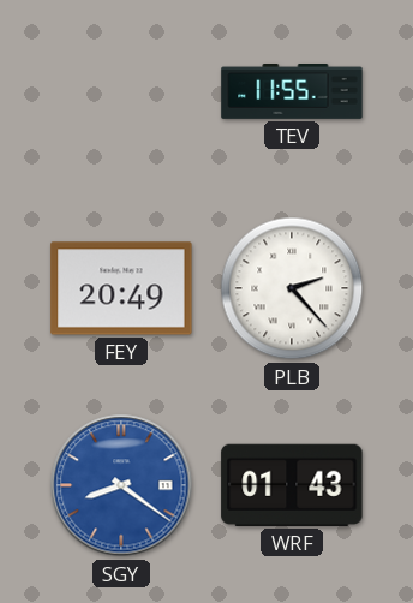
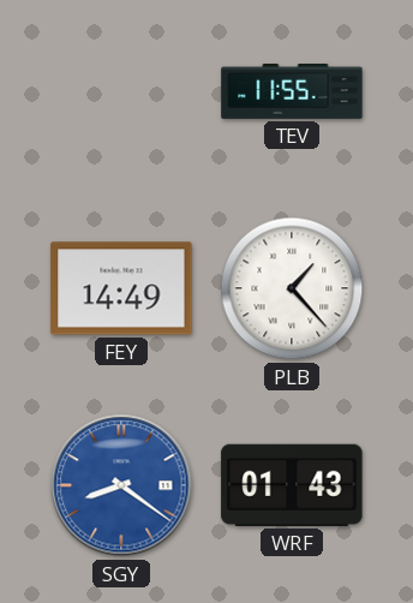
FEY: 20:49 -> 14:49 (121, 288)
PLB: 2:23 -> 1:23 (292, 288)
